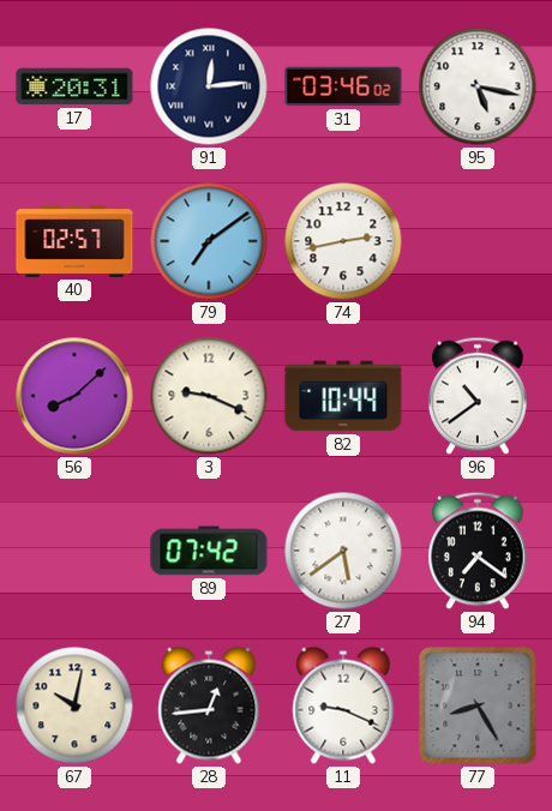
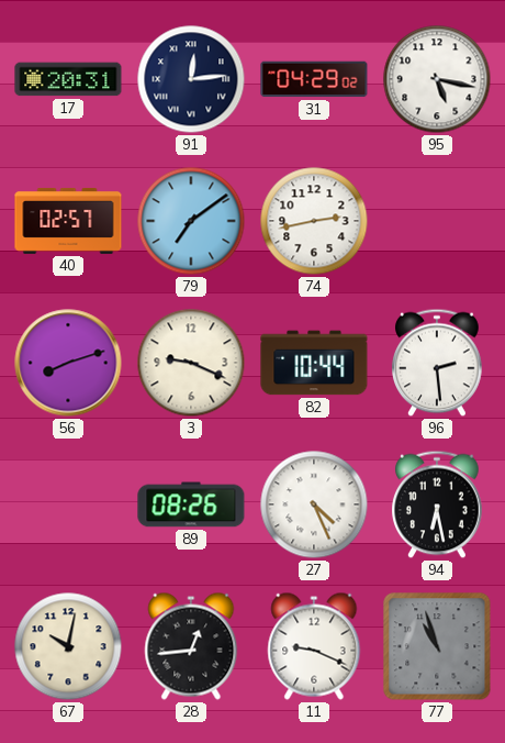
31: 03:46 -> 04:29 (314, 79)
56: 8:08 -> 8:12 (68, 363)
96: 10:39 -> 2:29 (438, 363)
89: 07:42 -> 08:26 (191, 504)
27: 5:39 -> 4:26 (314, 504)
94: 7:21 -> 6:28 (438, 504)
77: 8:25 -> 10:57 (437, 646)
